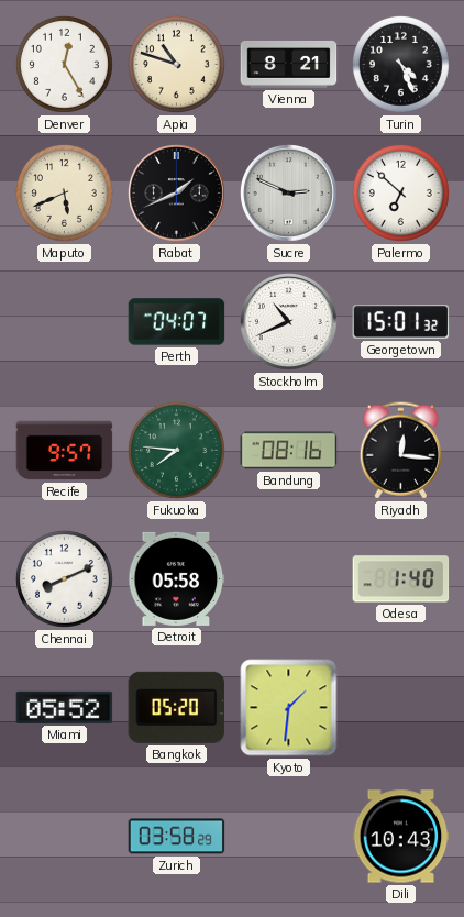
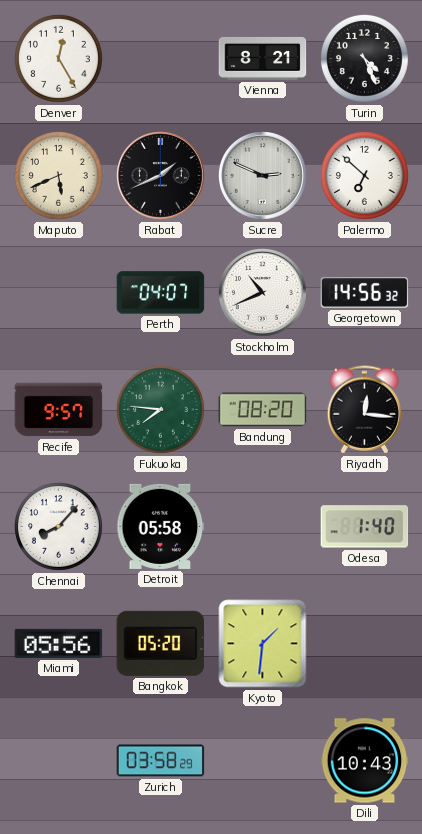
Apia: 10:48 -> none (176, 64)
Georgetown: 15:01 -> 14:56 (365, 293)
Bandung: 08:16 -> 08:20 (263, 410)
Chennai: 8:11 -> 8:07 (58, 526)
Miami: 05:52 -> 05:56 (59, 643)
